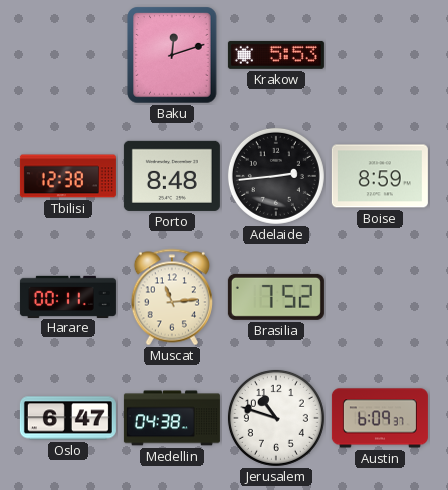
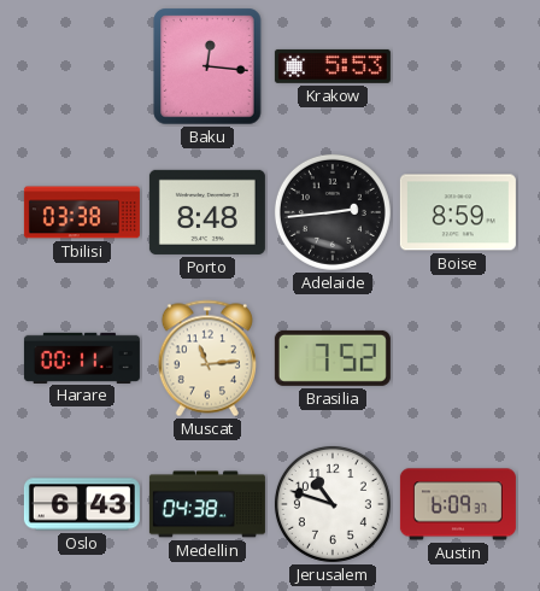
Baku: 12:12 -> 12:16 (207, 66)
Tbilisi: 12:38 -> 03:38 (82, 212)
Oslo: 6:47 -> 6:43 (82, 504)
